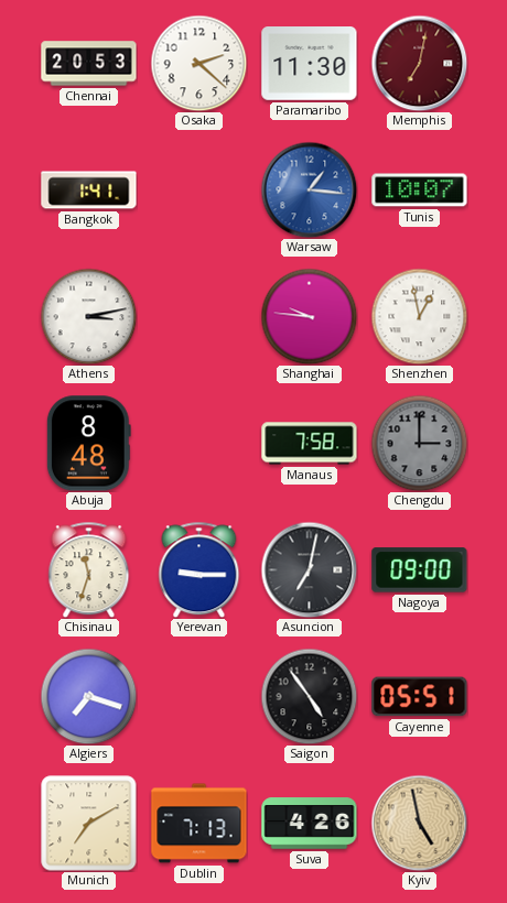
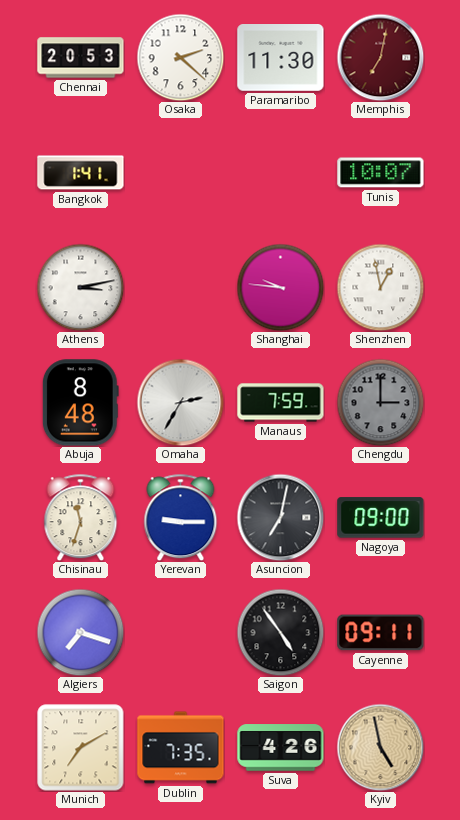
Warsaw: 1:16 -> none (309, 189)
Omaha: none -> 2:35 (180, 402)
Manaus: 7:58 -> 7:59 (281, 403)
Cayenne: 05:51 -> 09:11 (381, 633)
Dublin: 7:13 -> 7:35 (181, 748)
